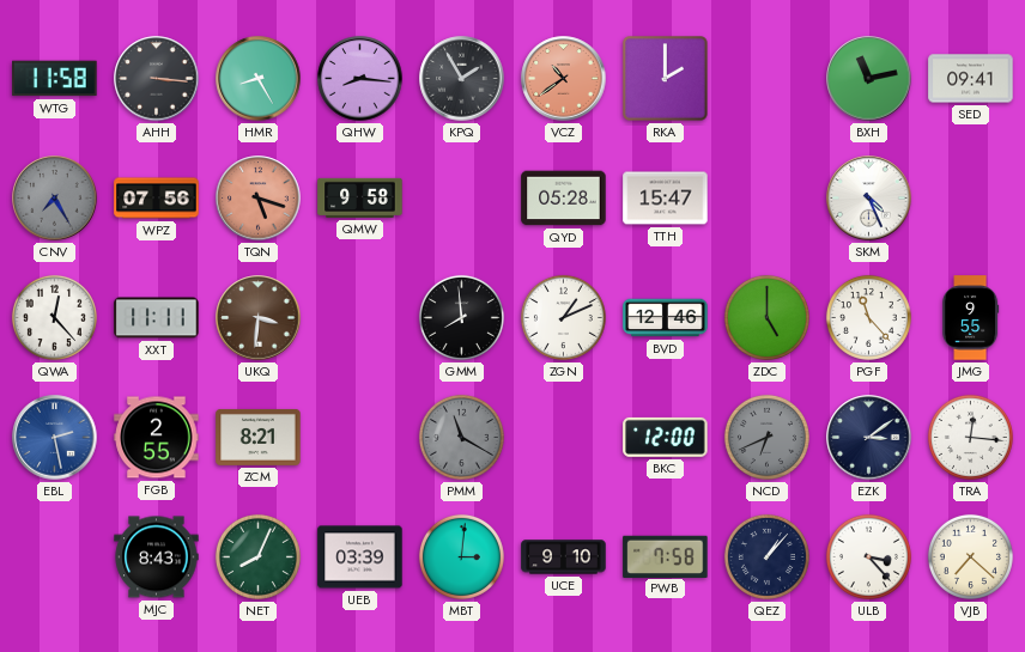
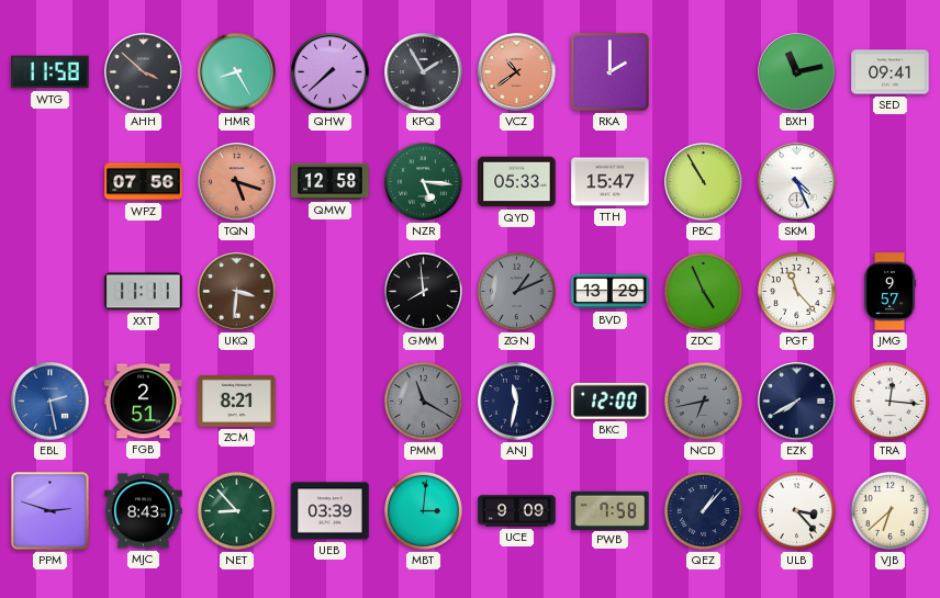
AHH: 3:16 -> 3:52 (144, 72)
QHW: 8:16 -> 7:38 (331, 72)
CNV: 7:25 -> none (55, 199)
QMW: 9:58 -> 12:58 (331, 181)
NZR: none -> 5:16 (423, 181)
QYD: 05:28 -> 05:33 (517, 182)
PBC: none -> 10:55 (704, 182)
QWA: 12:23 -> none (54, 317)
ZGN dial: white -> grey (516, 291)
BVD: 12:46 -> 13:29 (611, 292)
ZDC: 5:00 -> 4:56 (703, 291)
JMG: 9:55 -> 9:57 (891, 292)
FGB: 2:55 -> 2:51 (144, 402)
ANJ: none -> 11:32 (517, 402)
NCD: 6:41 -> 6:43 (703, 400)
EZK: 3:09 -> 7:40 (797, 402)
PPM: none -> 2:48 (51, 511)
NET: 8:04 -> 8:53 (236, 510)
UCE: 9:10 -> 9:09 (517, 511)
VJB: 7:22 -> 6:38 (889, 510)
